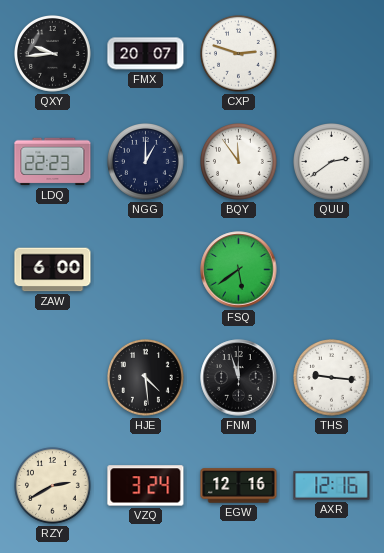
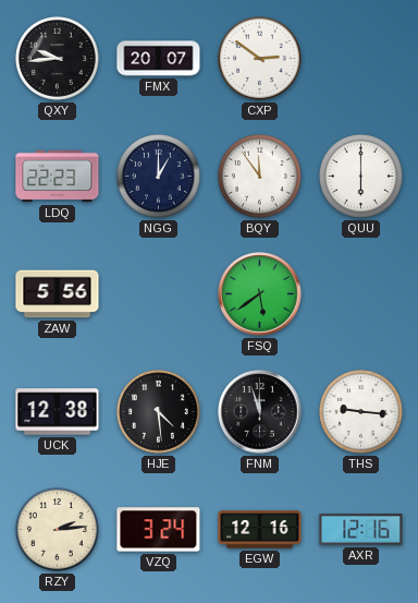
CXP: 2:48 -> 2:51 (260, 59)
QUU: 2:39 -> 6:00 (361, 177)
ZAW: 6:00 -> 5:56 (58, 294)
UCK: none -> 12:38 (58, 412)
RZY: 2:40 -> 2:14 (58, 530)
